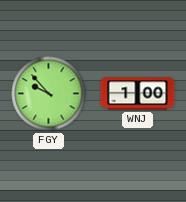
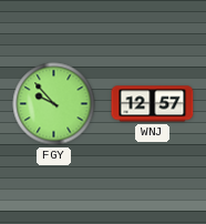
WNJ: 1:00 -> 12:57 (153, 104)
